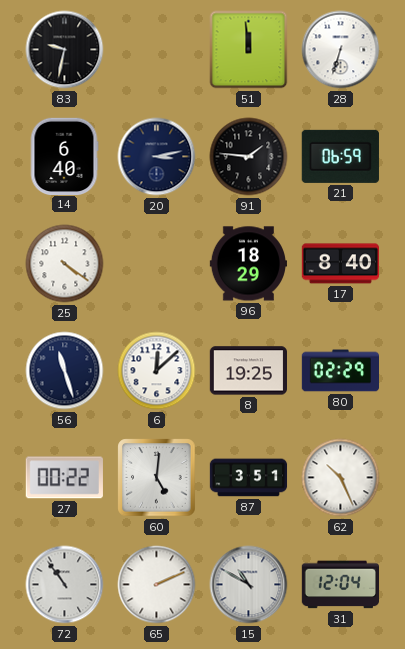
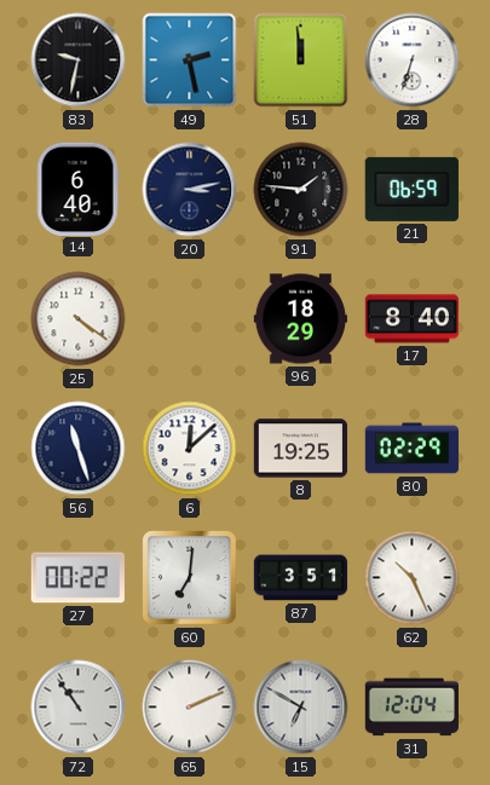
49: none -> 2:28 (190, 60)
60: 5:01 -> 7:01 (190, 578)
15: 10:50 -> 6:50 (301, 708)
